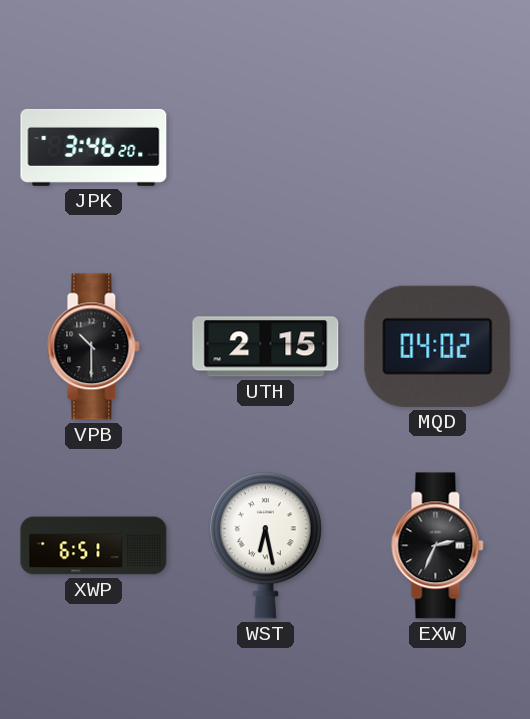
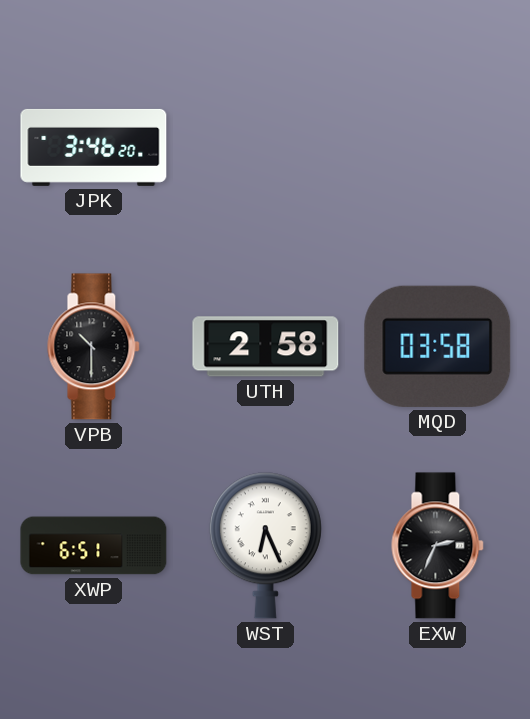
UTH: 2:15 -> 2:58 (266, 347)
MQD: 04:02 -> 03:58 (438, 346)
WST: 6:28 -> 6:26 (265, 546)
